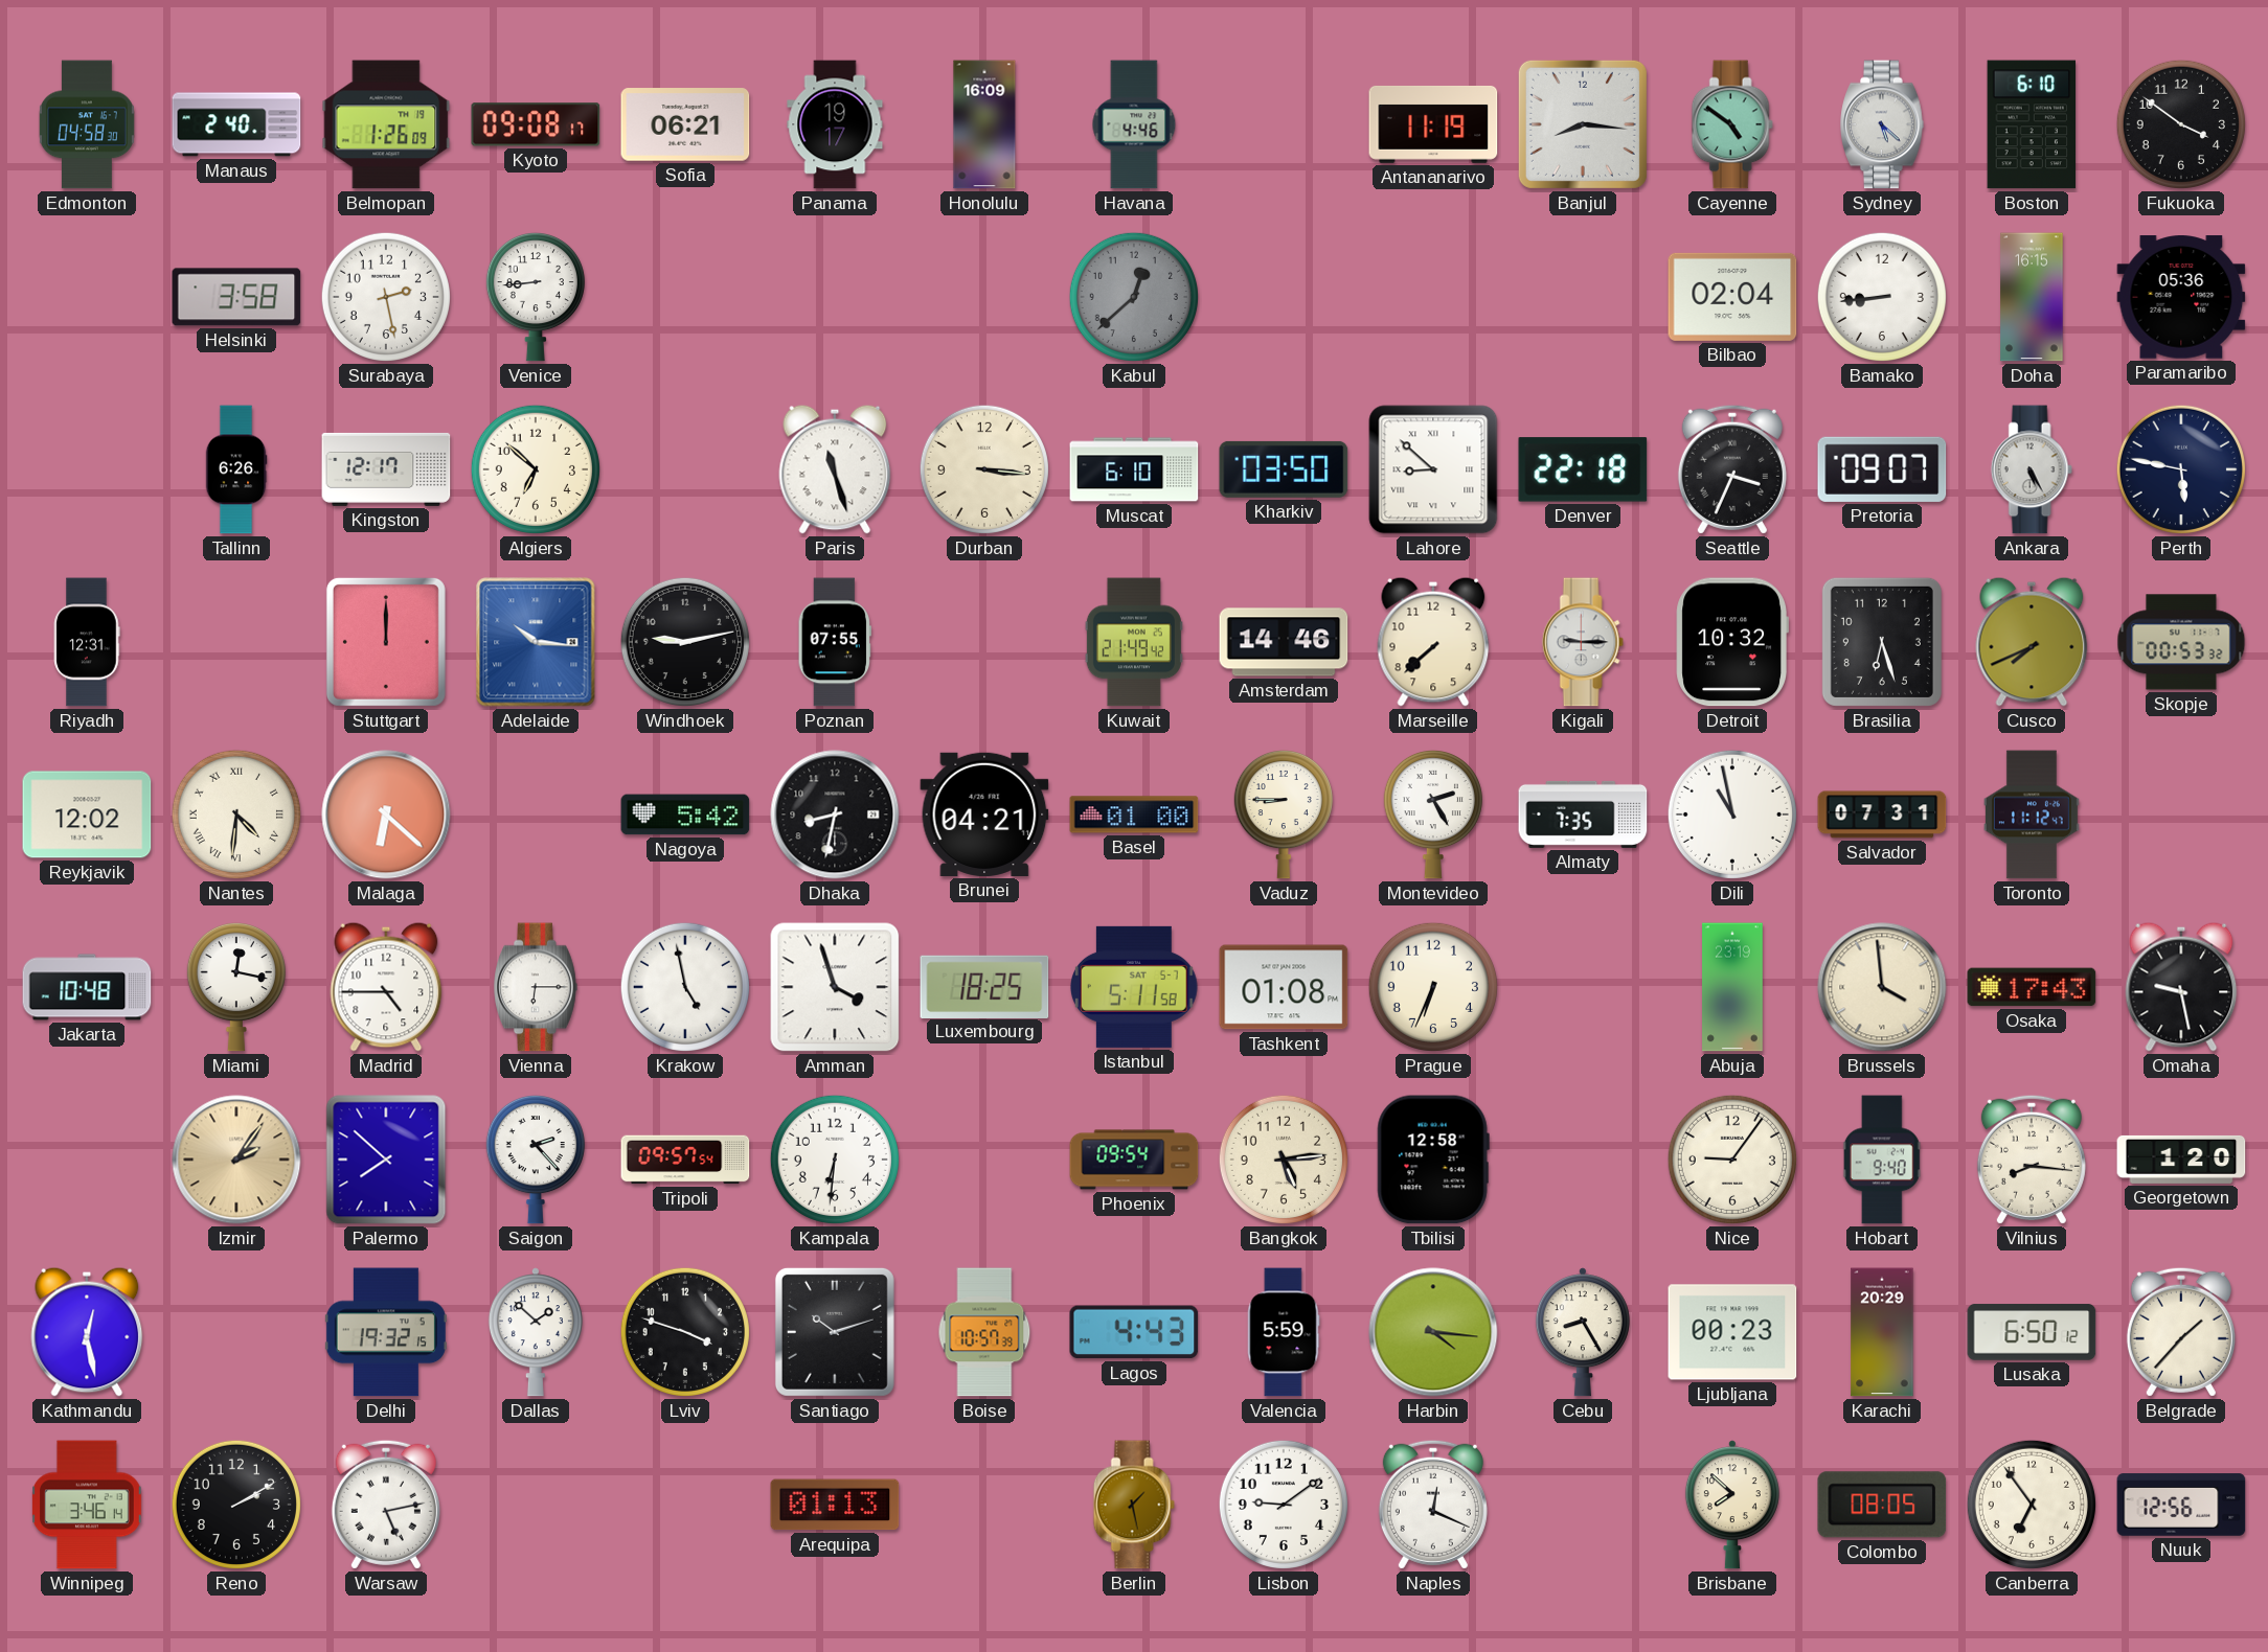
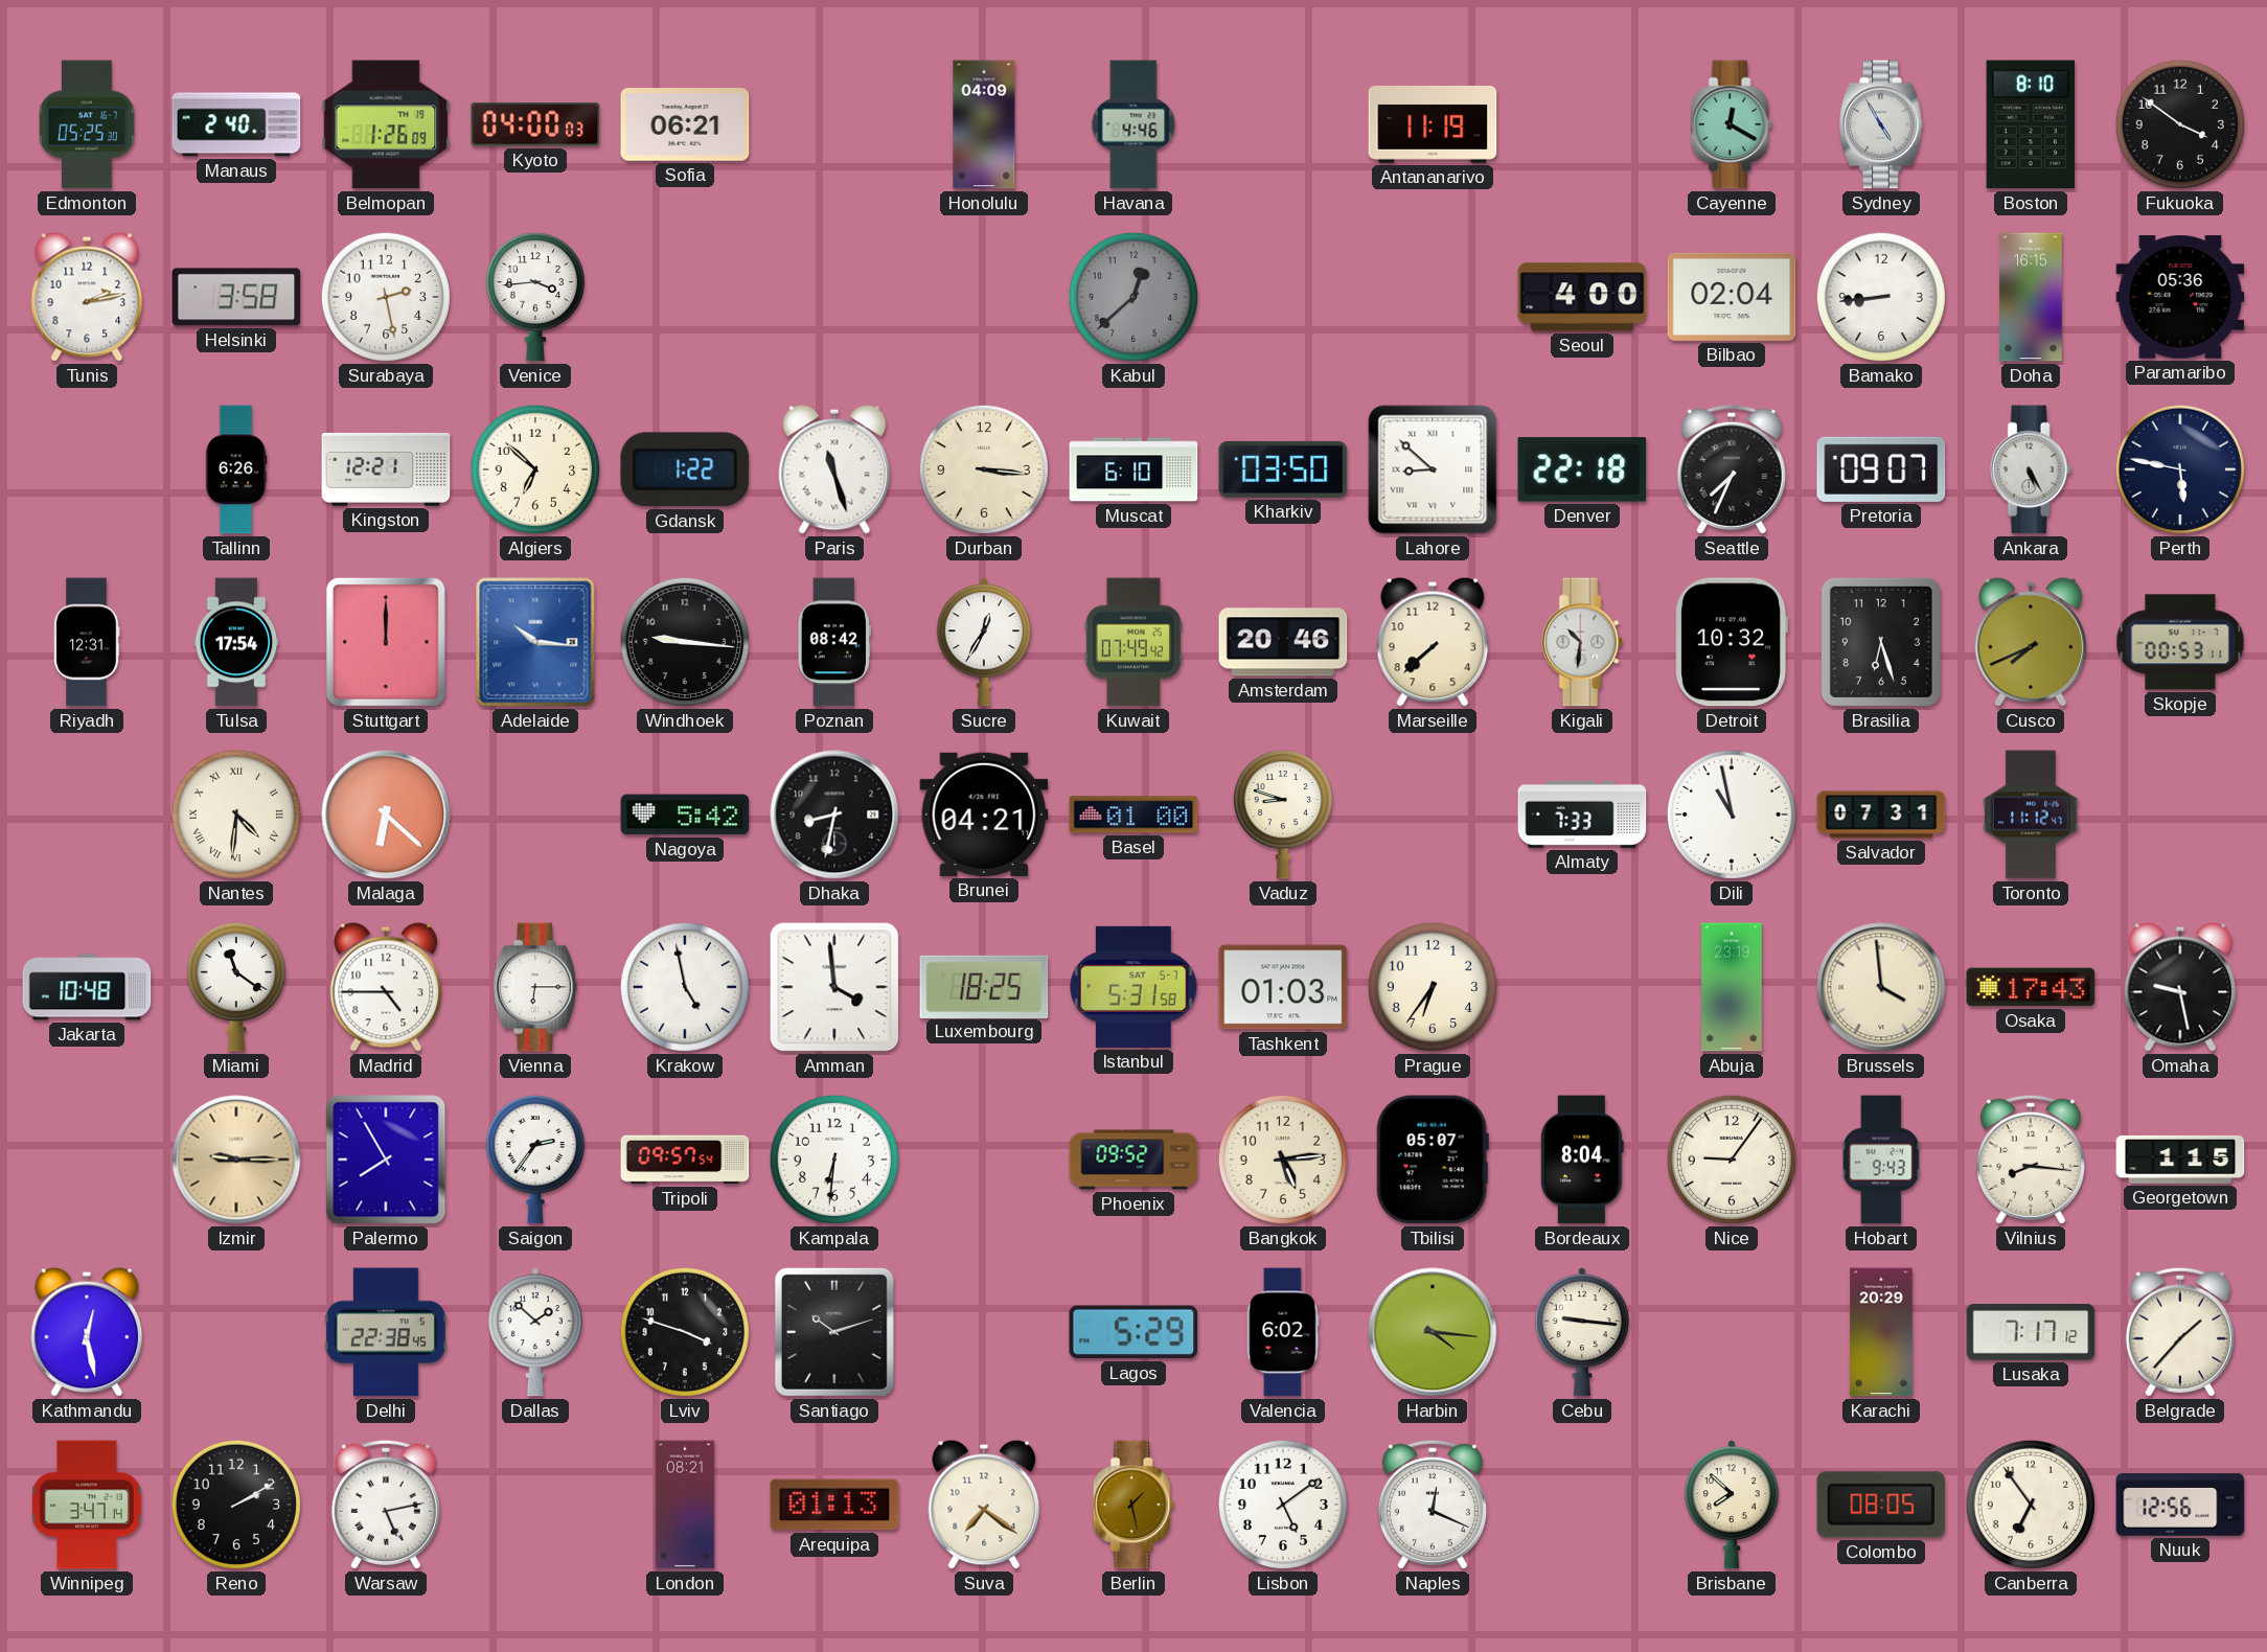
Edmonton: 04:58 -> 05:25 (87, 124)
Kyoto: 09:08 -> 04:00 (535, 124)
Panama: 19:17 -> none (835, 124)
Honolulu: 16:09 -> 04:09 (984, 124)
Banjul: 8:16 -> none (1583, 124)
Cayenne: 4:51 -> 12:20 (1732, 124)
Sydney: 5:22 -> 4:55 (1881, 124)
Boston: 6:10 -> 8:10 (2031, 124)
Tunis: none -> 2:13 (87, 297)
Venice: 8:44 -> 3:44 (535, 297)
Seoul: none -> 4:00 (1582, 297)
Kingston: 12:17 -> 12:21 (386, 469)
Gdansk: none -> 1:22 (685, 469)
Seattle: 3:34 -> 7:34 (1732, 469)
Tulsa: none -> 17:54 (236, 642)
Windhoek: 9:13 -> 9:16 (685, 642)
Poznan: 07:55 -> 08:42 (834, 642)
Sucre: none -> 12:35 (984, 642)
Kuwait: 21:49 -> 07:49 (1133, 642)
Amsterdam: 14:46 -> 20:46 (1283, 642)
Kigali: 9:15 -> 10:31 (1582, 642)
Skopje: 00:53:32 -> 00:53:11 (2180, 642)
Reykjavik: 12:02 -> none (87, 814)
Vaduz: 8:45 -> 8:48 (1283, 814)
Montevideo: 2:25 -> none (1433, 814)
Almaty: 7:35 -> 7:33 (1582, 814)
Miami: 12:17 -> 11:21 (236, 987)
Amman: 3:57 -> 3:59 (834, 987)
Istanbul: 5:11 -> 5:31 (1135, 987)
Tashkent: 01:08 -> 01:03 (1283, 987)
Prague: 6:34 -> 6:36 (1433, 987)
Izmir: 2:06 -> 9:15 (236, 1160)
Palermo: 7:52 -> 7:55 (386, 1160)
Saigon: 2:23 -> 2:36 (535, 1160)
Phoenix: 09:54 -> 09:52 (1133, 1160)
Tbilisi: 12:58 -> 05:07 (1433, 1160)
Bordeaux: none -> 8:04 (1582, 1160)
Hobart: 9:40 -> 9:43 (1881, 1160)
Georgetown: 1:20 -> 1:15 (2180, 1160)
Delhi: 19:32 -> 22:38 (386, 1332)
Boise: 10:57 -> none (984, 1332)
Lagos: 4:43 -> 5:29 (1133, 1332)
Valencia: 5:59 -> 6:02 (1283, 1332)
Cebu: 8:25 -> 9:16 (1582, 1332)
Ljubljana: 00:23 -> none (1732, 1332)
Lusaka: 6:50 -> 7:17 (2031, 1332)
Winnipeg: 3:46 -> 3:47 (88, 1505)
London: none -> 08:21 (685, 1505)
Suva: none -> 7:21 (984, 1505)
Lisbon: 9:09 -> 5:09 (1283, 1505)
